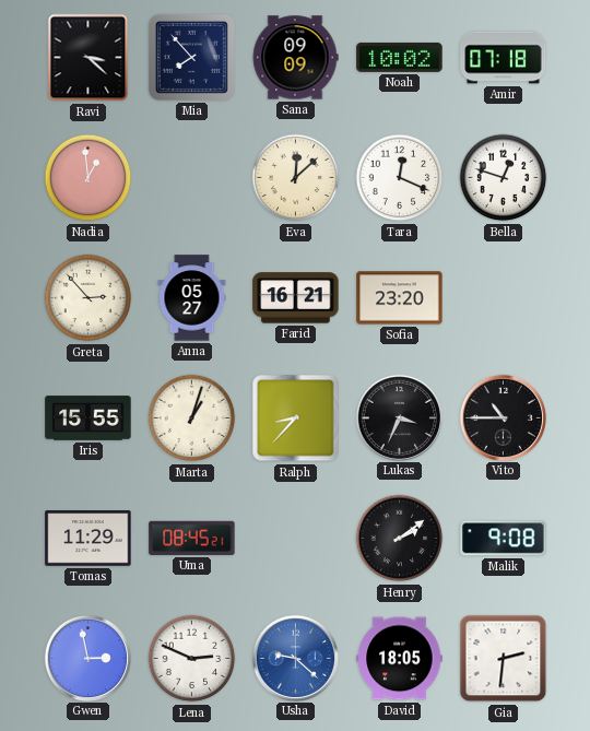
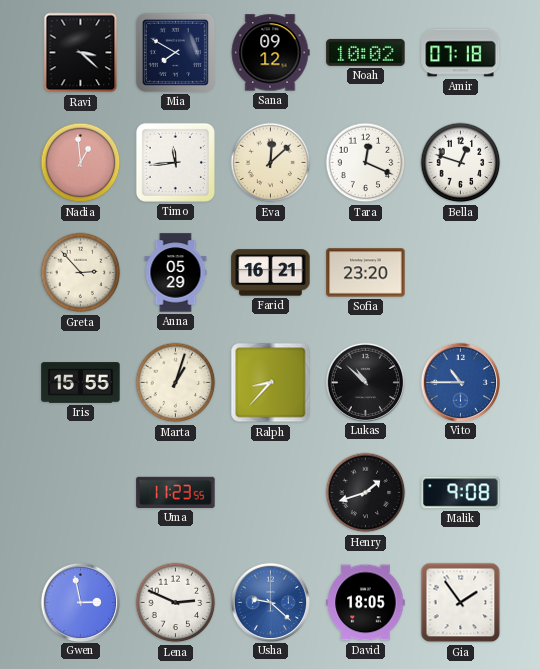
Mia: 7:53 -> 7:50 (175, 52)
Sana: 09:09 -> 09:12 (270, 53)
Timo: none -> 11:44 (175, 162)
Anna: 05:27 -> 05:29 (176, 273)
Lukas: 3:34 -> 10:52 (365, 382)
Vito dial: black -> blue (460, 382)
Tomas: 11:29 -> none (88, 539)
Uma: 08:45 -> 11:23 (176, 492)
Henry: 2:09 -> 1:42 (366, 493)
Gia: 2:31 -> 1:54 (461, 603)
